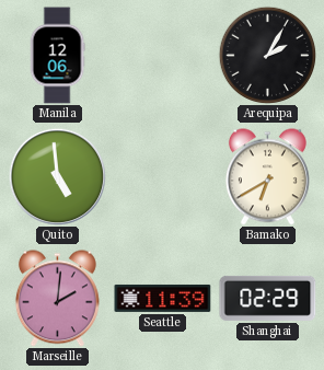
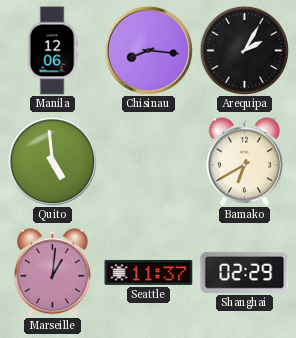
Chisinau: none -> 8:16 (148, 50)
Marseille: 2:01 -> 1:01 (52, 273)
Seattle: 11:39 -> 11:37 (149, 272)
